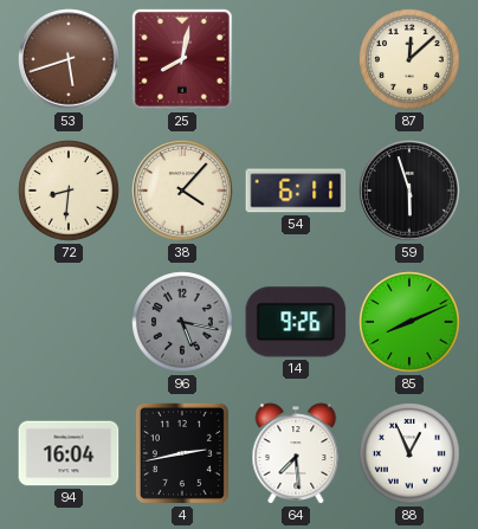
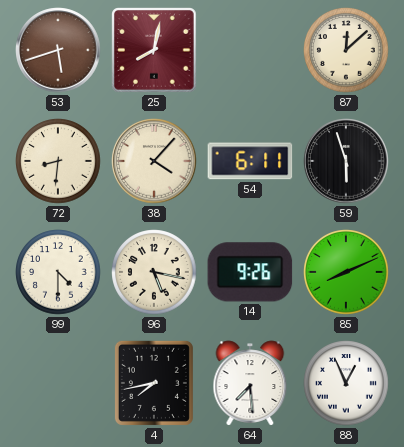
99: none -> 4:30 (58, 272)
96 dial: grey -> cream (154, 272)
94: 16:04 -> none (69, 453)
4: 2:43 -> 7:43 (154, 383)
